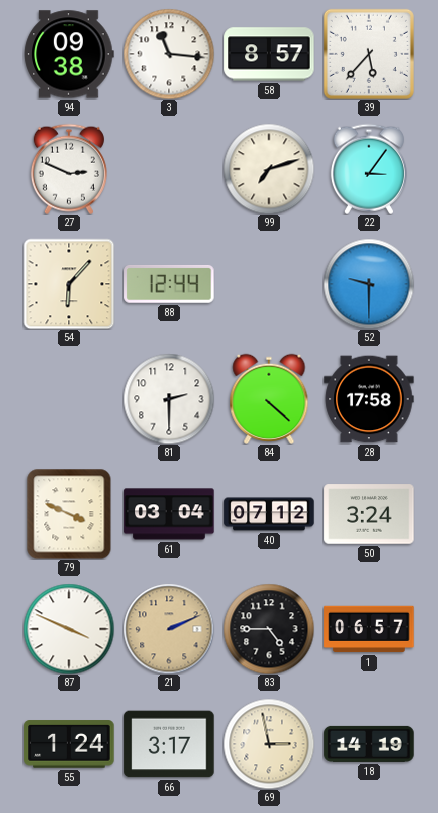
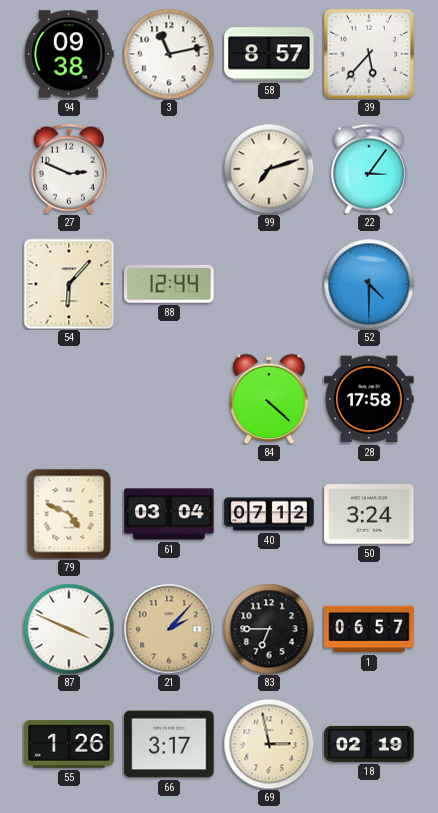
3: 11:16 -> 11:13 (169, 54)
52: 9:30 -> 4:30 (369, 284)
81: 2:30 -> none (169, 399)
79: 3:49 -> 4:49 (69, 514)
21: 2:11 -> 2:07 (169, 629)
83: 4:45 -> 6:45 (269, 629)
55: 1:24 -> 1:26 (69, 744)
18: 14:19 -> 02:19 (369, 744)
